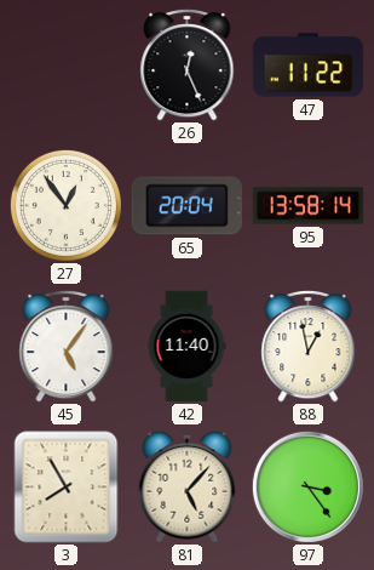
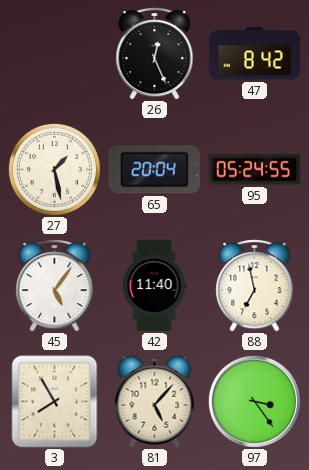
47: 11:22 -> 8:42 (255, 54)
27: 12:54 -> 1:28 (54, 169)
95: 13:58 -> 05:24 (255, 170)
88: 12:58 -> 6:58 (255, 286)
